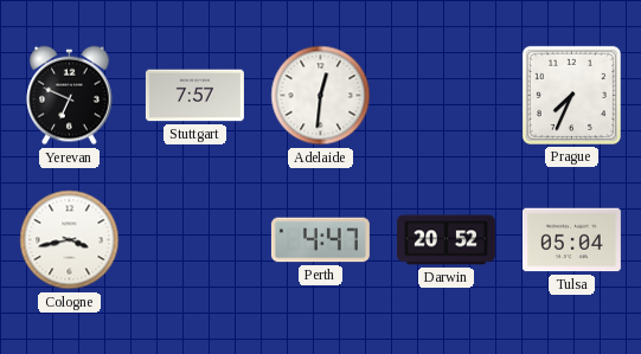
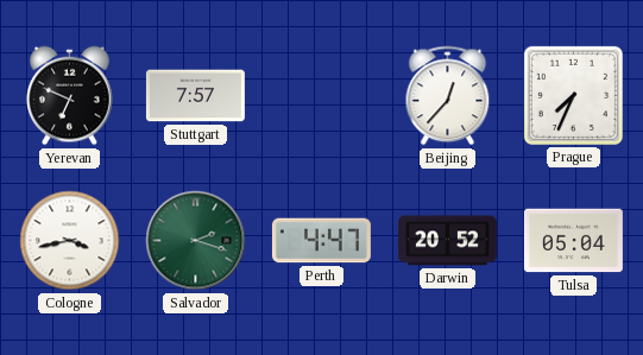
Adelaide: 12:31 -> none (321, 96)
Beijing: none -> 12:37 (448, 96)
Salvador: none -> 2:18 (196, 241)
